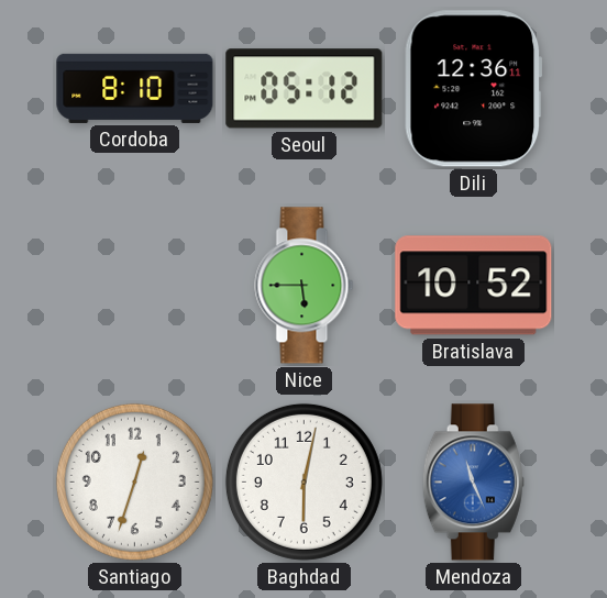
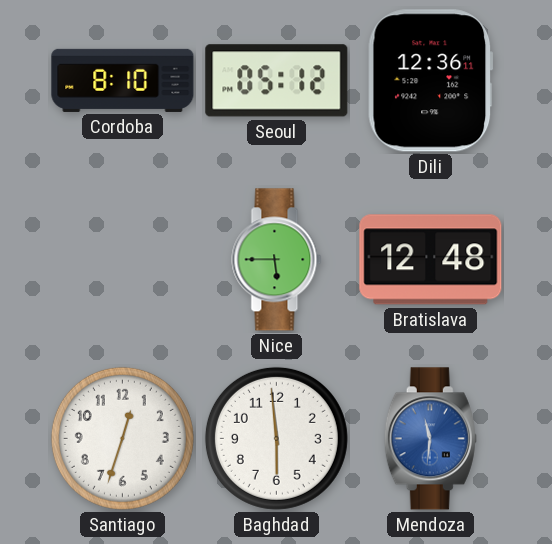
Bratislava: 10:52 -> 12:48 (431, 260)
Baghdad: 6:02 -> 5:59 (276, 438)
Mendoza: 11:26 -> 11:31 (430, 439)
